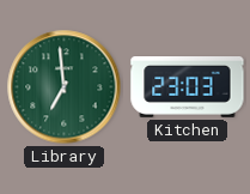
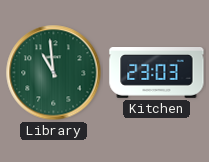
Library: 6:59 -> 10:59 (54, 73)
